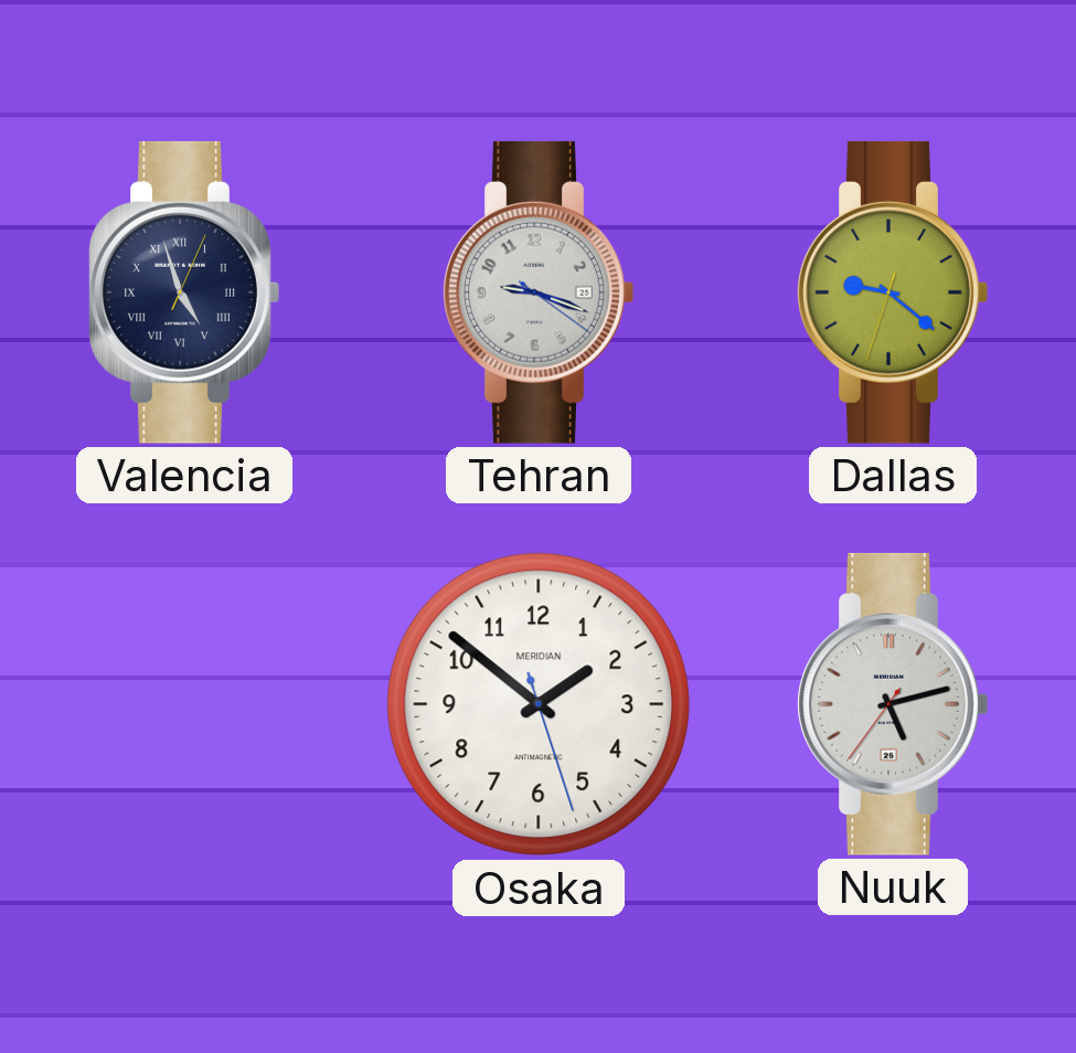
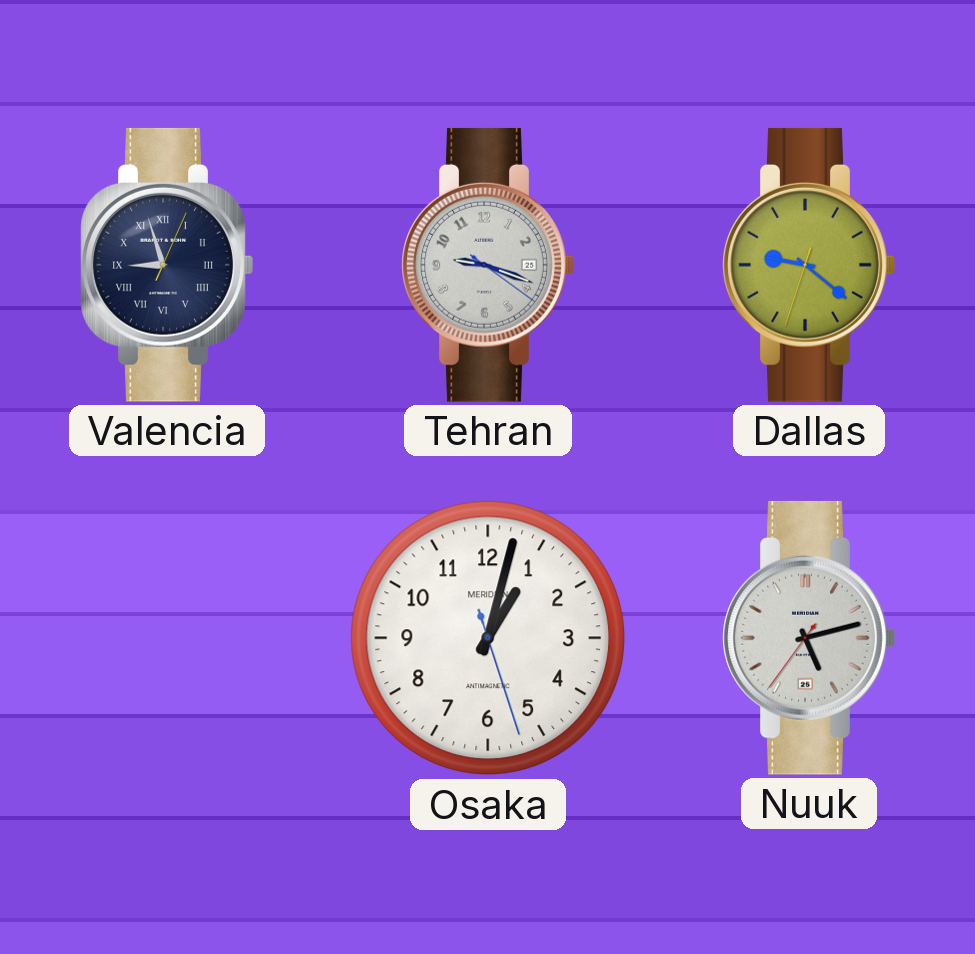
Valencia: 4:57 -> 8:57 (167, 265)
Osaka: 1:51 -> 1:02 (488, 638)
